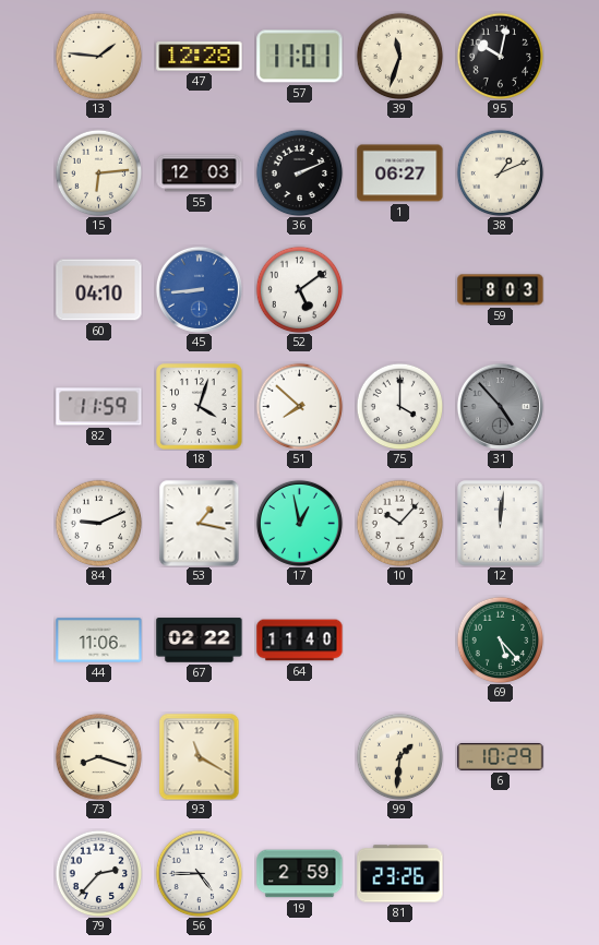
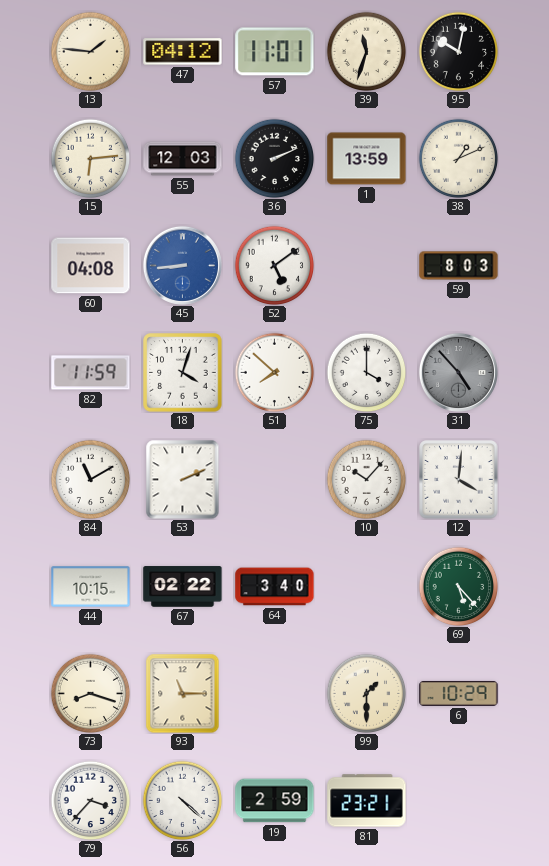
47: 12:28 -> 04:12 (183, 52)
1: 06:27 -> 13:59 (367, 159)
60: 04:10 -> 04:08 (91, 266)
84: 9:11 -> 11:10 (90, 479)
53: 1:17 -> 2:11 (183, 480)
17: 12:58 -> none (299, 523)
12: 12:01 -> 4:01 (459, 480)
44: 11:06 -> 10:15 (91, 587)
64: 11:40 -> 3:40 (275, 587)
93: 11:20 -> 11:15 (183, 694)
99: 1:31 -> 1:30 (366, 693)
79: 2:37 -> 3:37 (90, 800)
56: 4:45 -> 4:22 (182, 800)
81: 23:26 -> 23:21 (367, 801)
